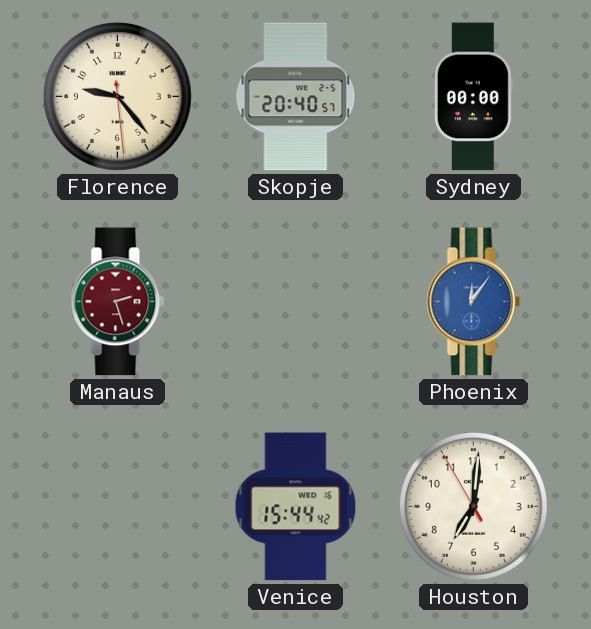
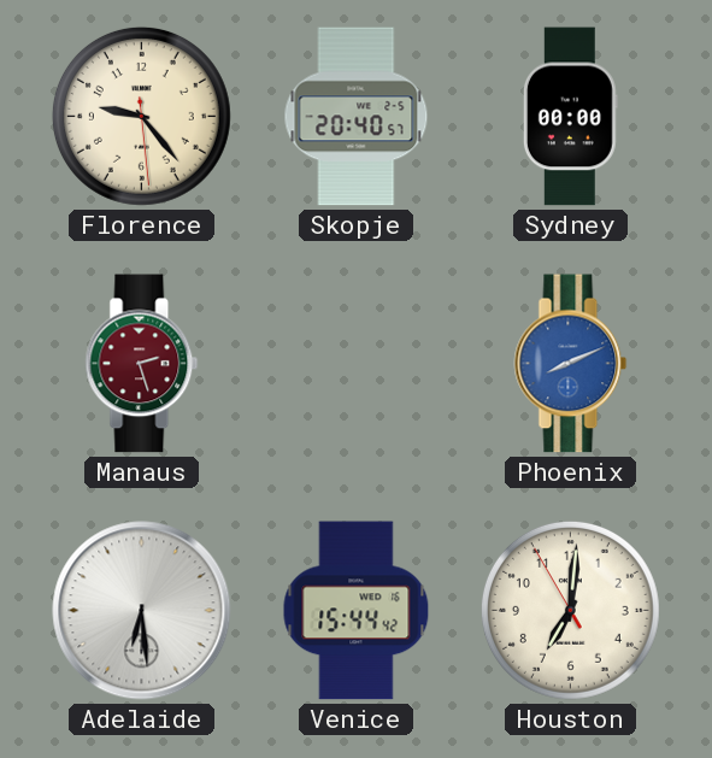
Phoenix: 12:06 -> 8:11 (571, 364)
Adelaide: none -> 6:29 (142, 611)
